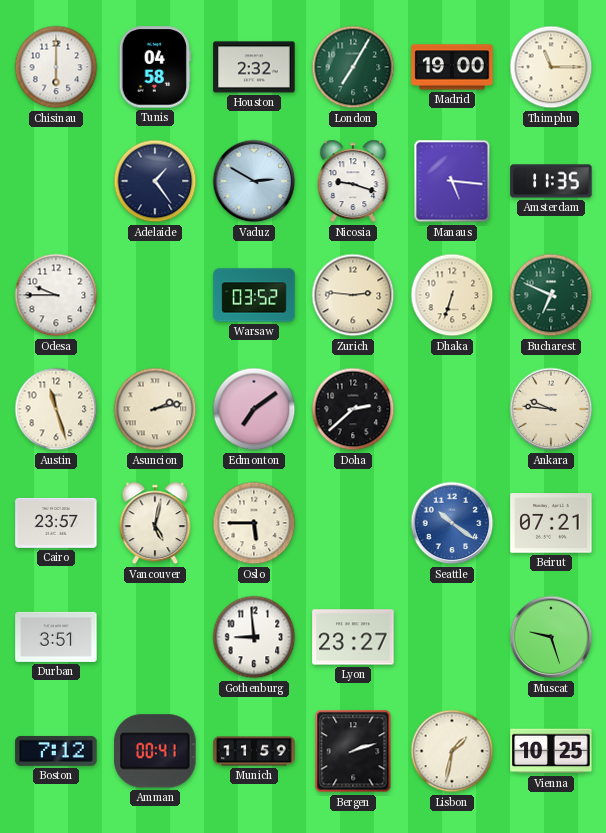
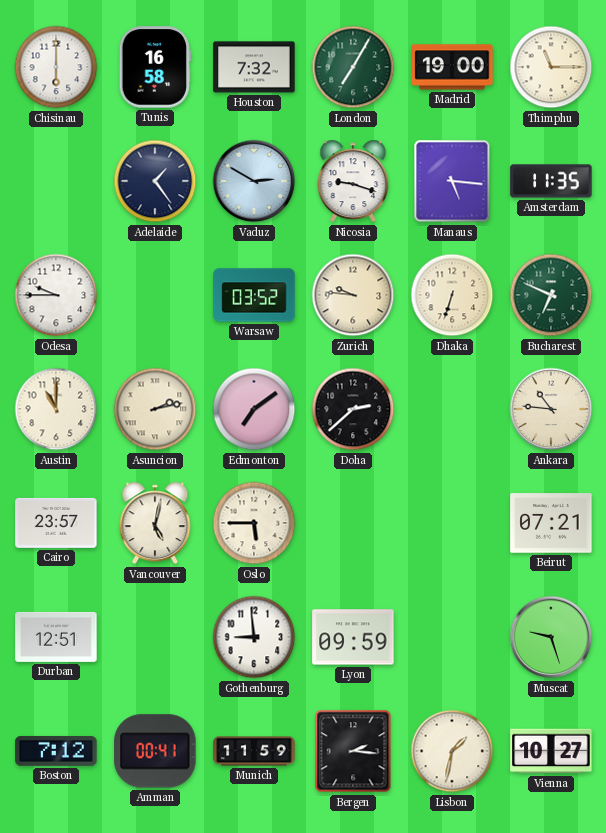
Tunis: 04:58 -> 16:58 (155, 67)
Houston: 2:32 -> 7:32 (254, 67)
Zurich: 2:46 -> 9:46 (353, 295)
Austin: 11:27 -> 11:00 (56, 409)
Ankara: 9:46 -> 10:46 (551, 409)
Seattle: 10:21 -> none (452, 523)
Durban: 3:51 -> 12:51 (56, 637)
Lyon: 23:27 -> 09:59 (353, 637)
Bergen: 2:12 -> 2:16 (353, 751)
Vienna: 10:25 -> 10:27 (551, 751)
